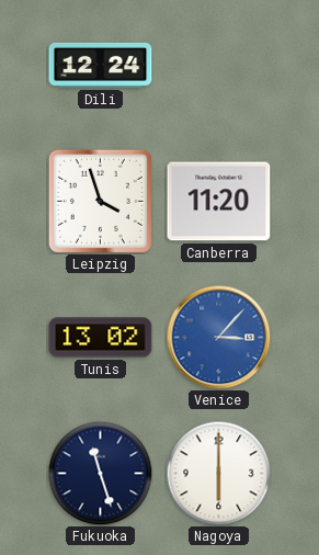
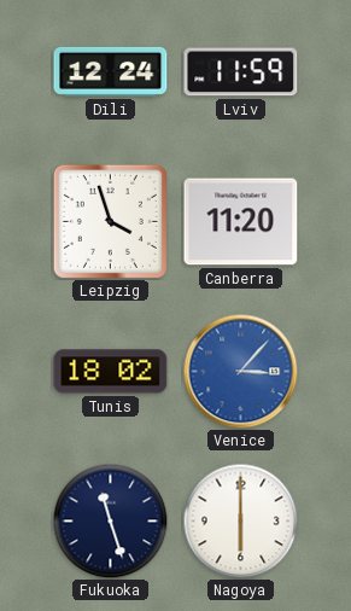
Lviv: none -> 11:59 (241, 72)
Tunis: 13:02 -> 18:02 (111, 372)
